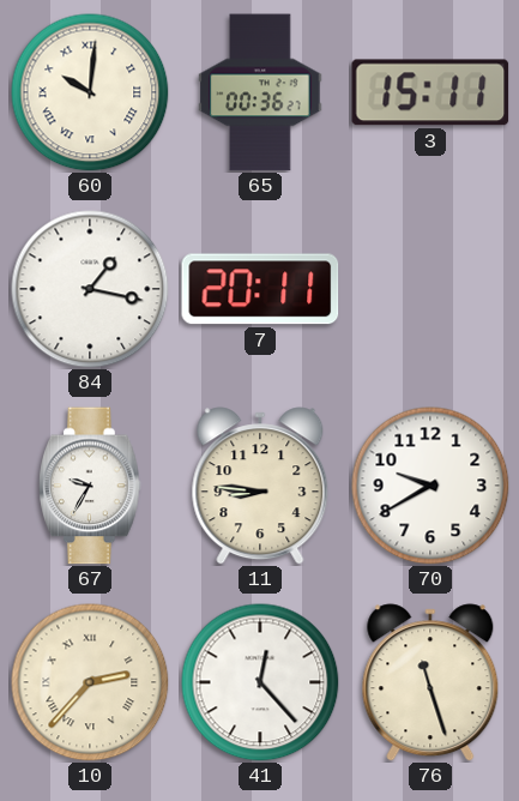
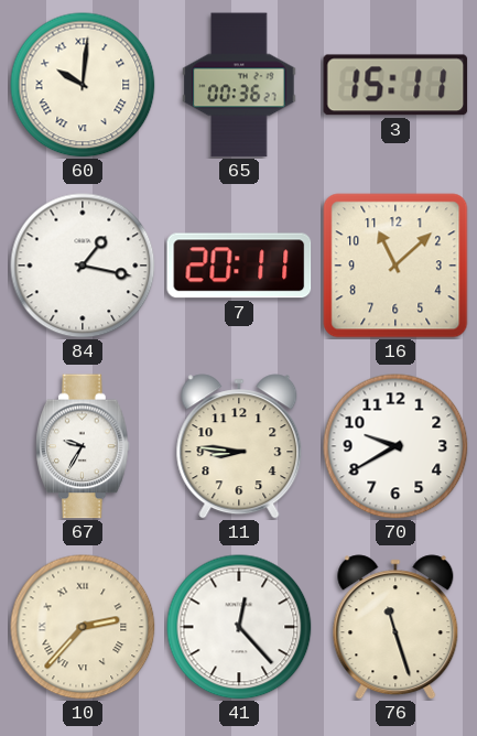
16: none -> 11:08 (395, 266)
